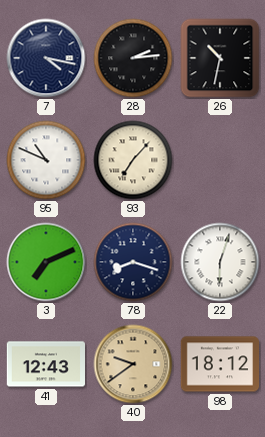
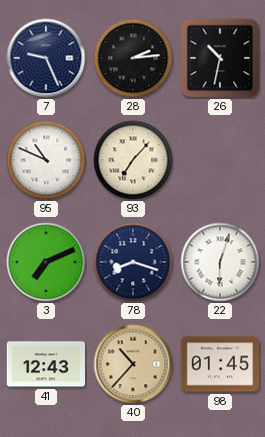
7: 4:17 -> 9:26 (46, 58)
40: 9:39 -> 10:37 (133, 364)
98: 18:12 -> 01:45 (219, 364)
